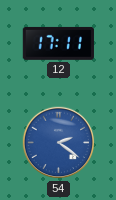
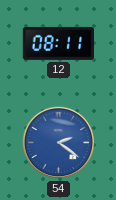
12: 17:11 -> 08:11 (58, 43)
